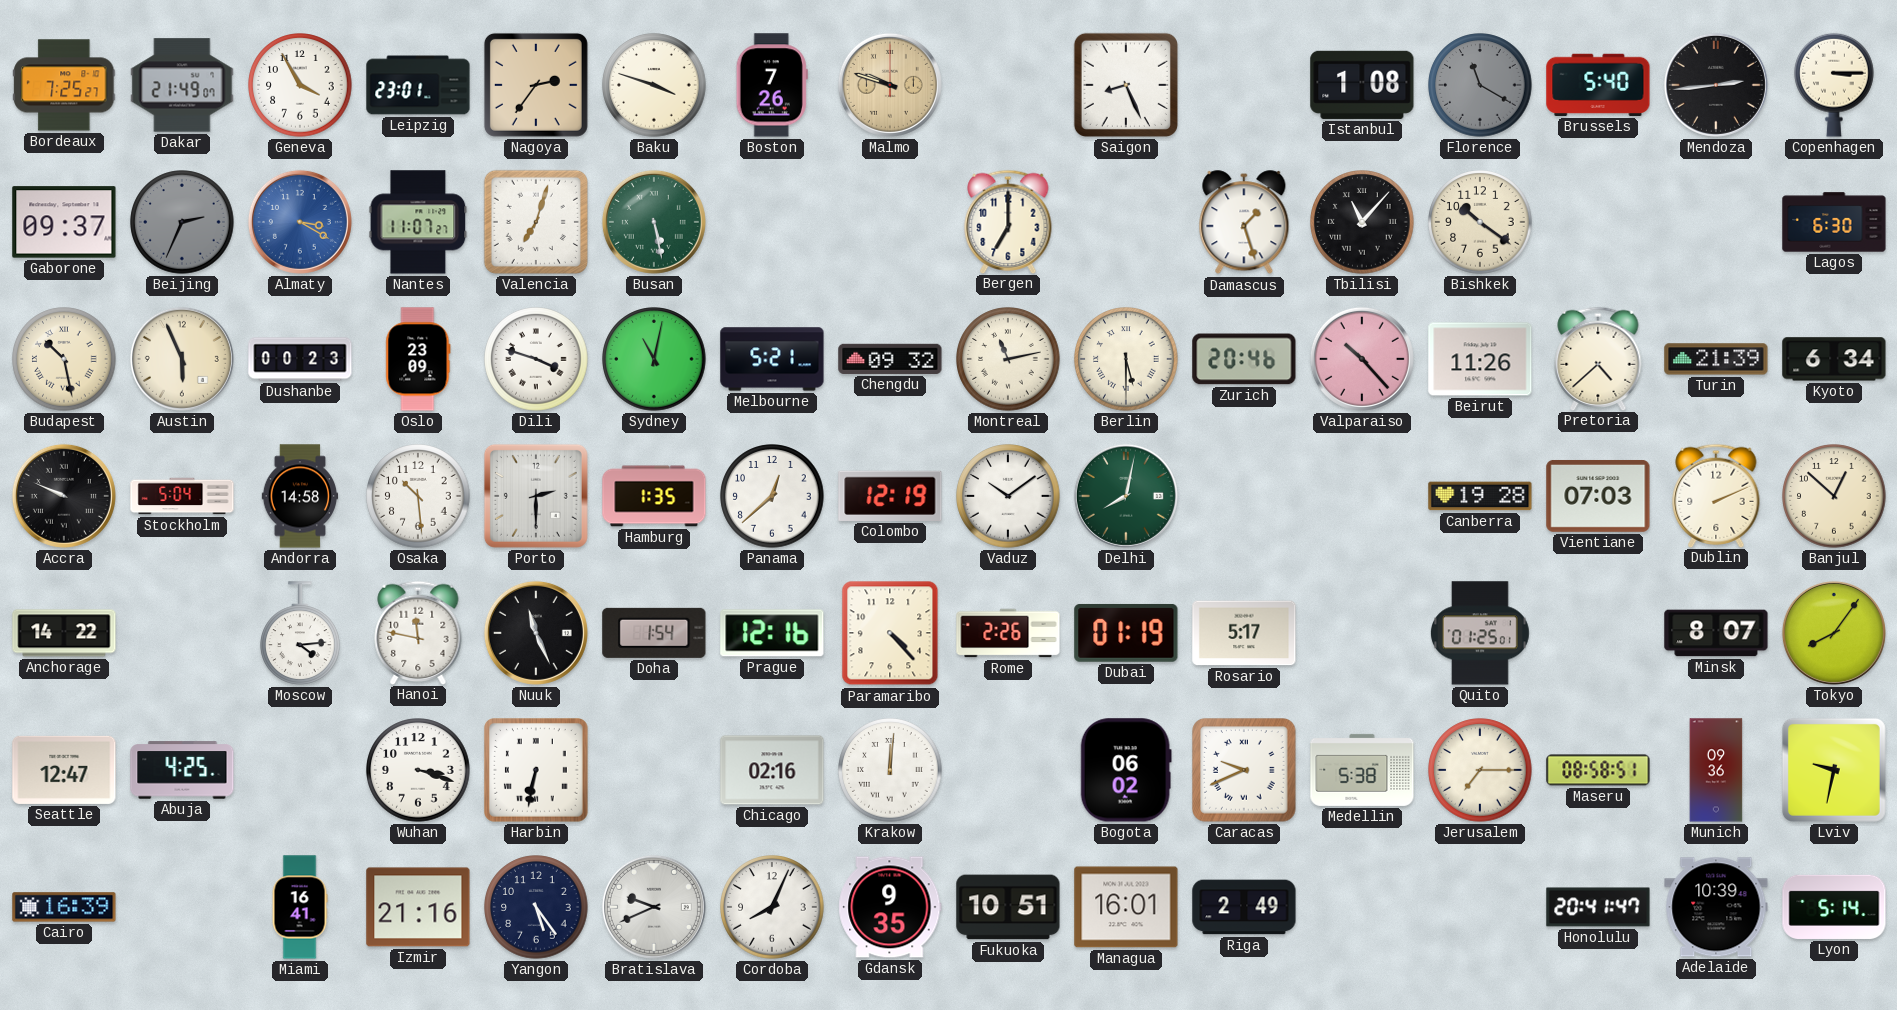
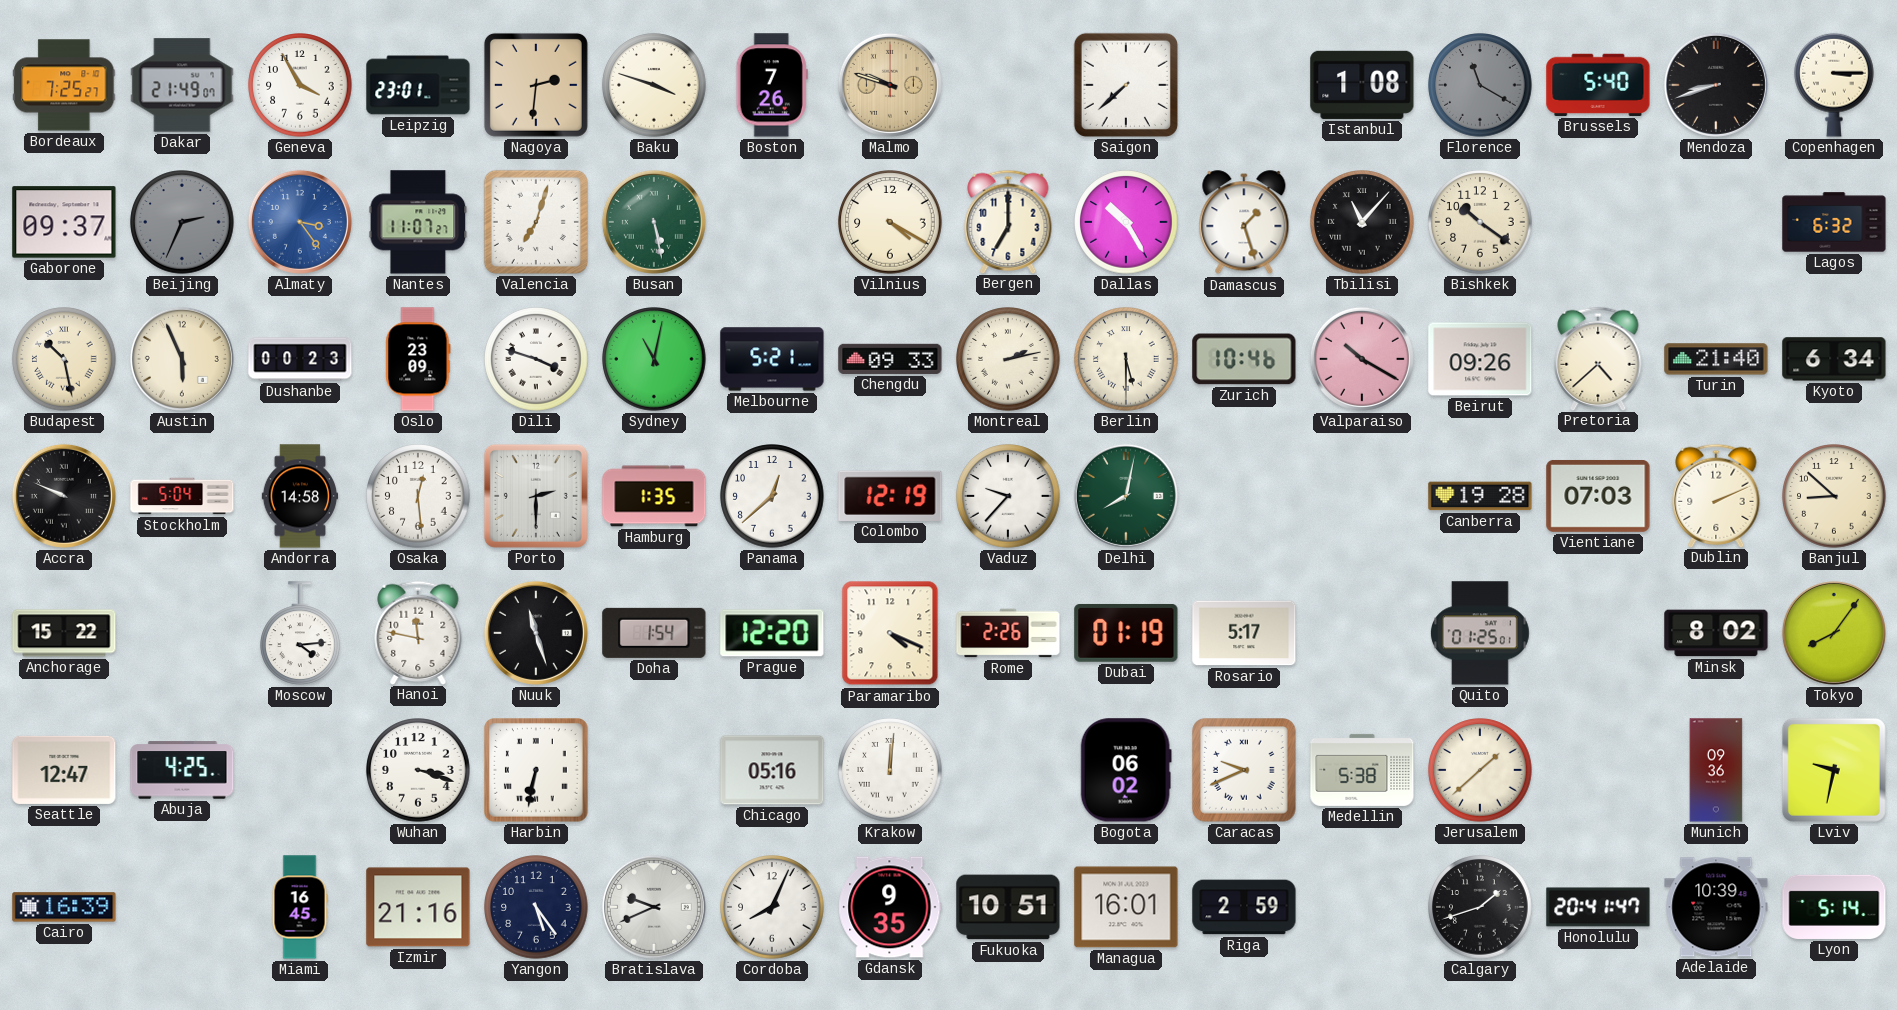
Nagoya: 2:36 -> 2:31 (536, 85)
Saigon: 8:26 -> 7:38 (1126, 85)
Mendoza: 2:44 -> 8:42 (1716, 85)
Almaty: 3:20 -> 3:24 (300, 222)
Vilnius: none -> 4:20 (890, 222)
Dallas: none -> 10:25 (1126, 222)
Lagos: 6:30 -> 6:32 (1834, 222)
Chengdu: 09:32 -> 09:33 (890, 359)
Montreal: 11:13 -> 2:13 (1008, 359)
Zurich: 20:46 -> 10:46 (1244, 359)
Valparaiso: 10:23 -> 10:20 (1362, 359)
Beirut: 11:26 -> 09:26 (1480, 359)
Turin: 21:39 -> 21:40 (1716, 359)
Osaka: 10:29 -> 12:29 (418, 496)
Vaduz: 10:09 -> 9:37 (1008, 496)
Banjul: 12:52 -> 8:52 (1834, 496)
Anchorage: 14:22 -> 15:22 (64, 633)
Nuuk: 11:26 -> 11:27 (536, 633)
Prague: 12:16 -> 12:20 (772, 633)
Paramaribo: 4:23 -> 4:19 (890, 633)
Minsk: 8:07 -> 8:02 (1716, 633)
Chicago: 02:16 -> 05:16 (772, 770)
Jerusalem: 7:15 -> 1:38 (1480, 770)
Maseru: 08:58 -> none (1598, 770)
Miami: 16:41 -> 16:45 (300, 907)
Riga: 2:49 -> 2:59 (1244, 907)
Calgary: none -> 1:42 (1480, 907)
